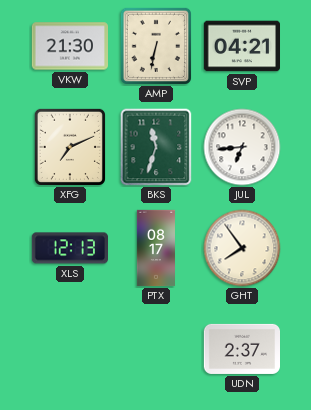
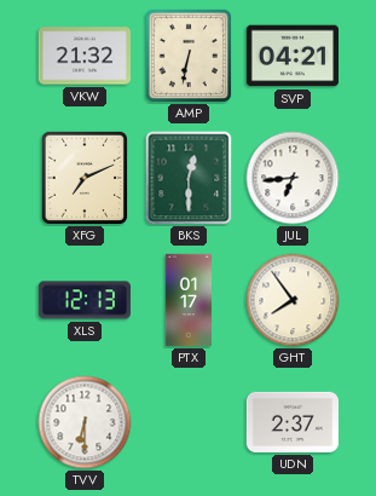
VKW: 21:30 -> 21:32 (83, 56)
BKS: 11:33 -> 12:30 (189, 178)
PTX: 08:17 -> 01:17 (187, 300)
TVV: none -> 6:30 (85, 422)
